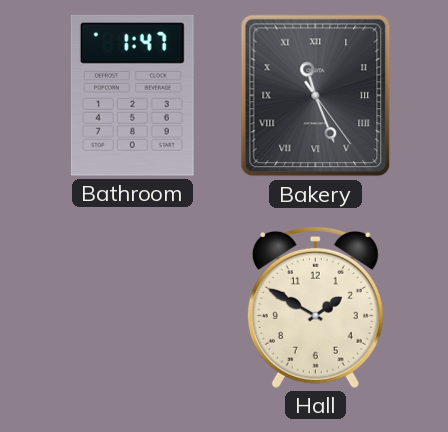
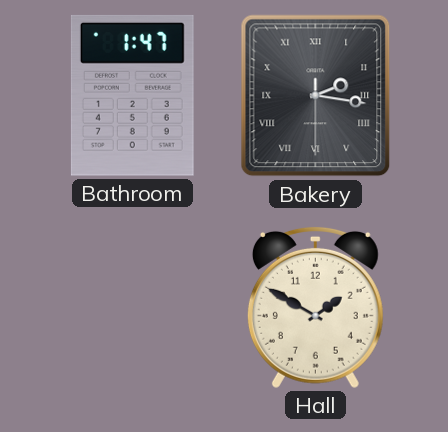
Bakery: 11:26 -> 2:16 (316, 96)
